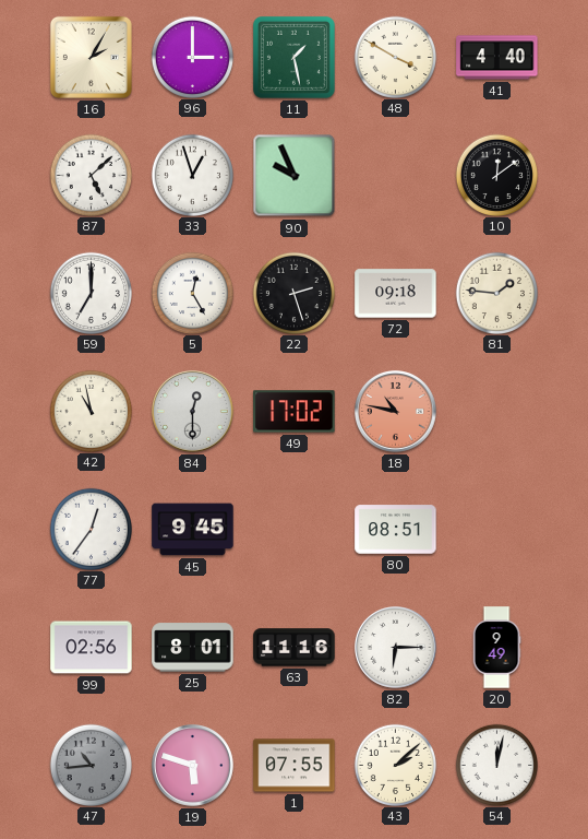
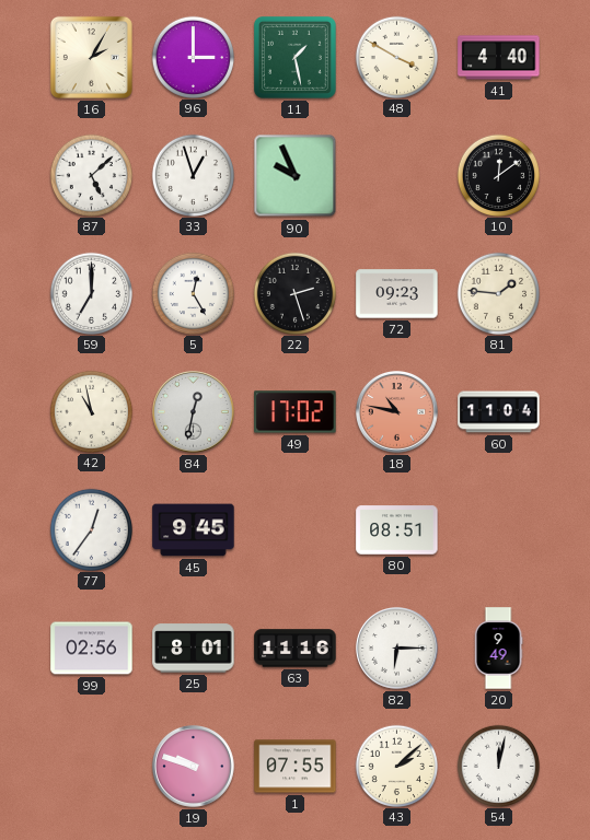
72: 09:18 -> 09:23 (397, 294)
84: 12:30 -> 12:32 (194, 412)
60: none -> 11:04 (499, 412)
47: 10:44 -> none (91, 765)
19: 5:48 -> 9:48 (194, 767)
